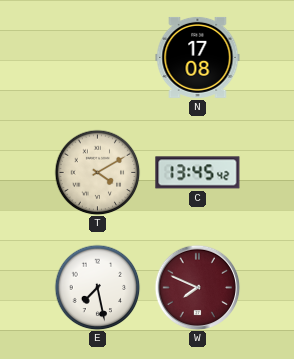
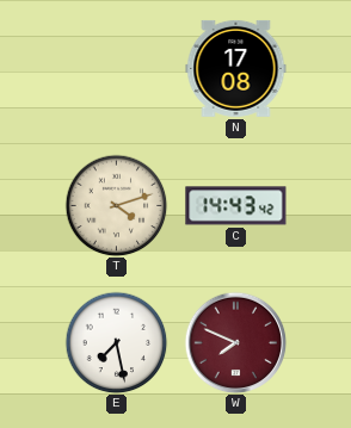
T: 4:10 -> 4:12 (116, 205)
C: 13:45 -> 14:43 (236, 206)
